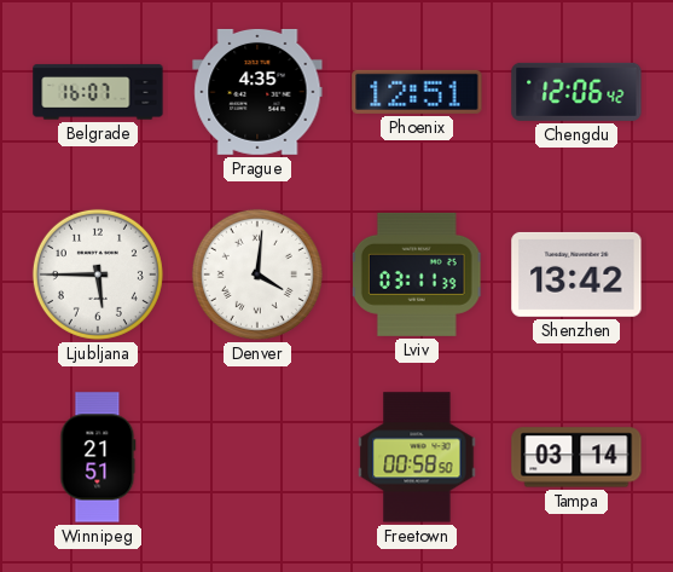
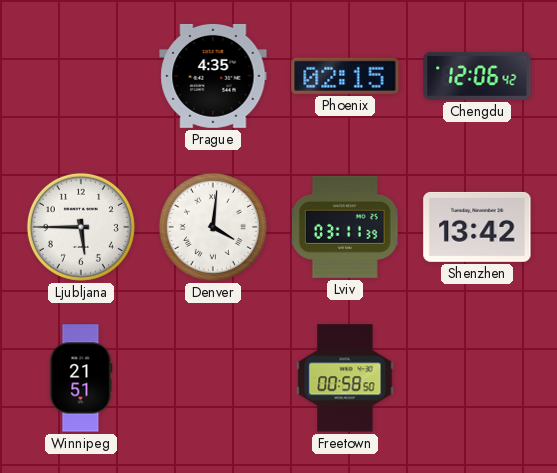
Belgrade: 16:07 -> none (98, 92)
Phoenix: 12:51 -> 02:15 (345, 76)
Tampa: 03:14 -> none (576, 457)
